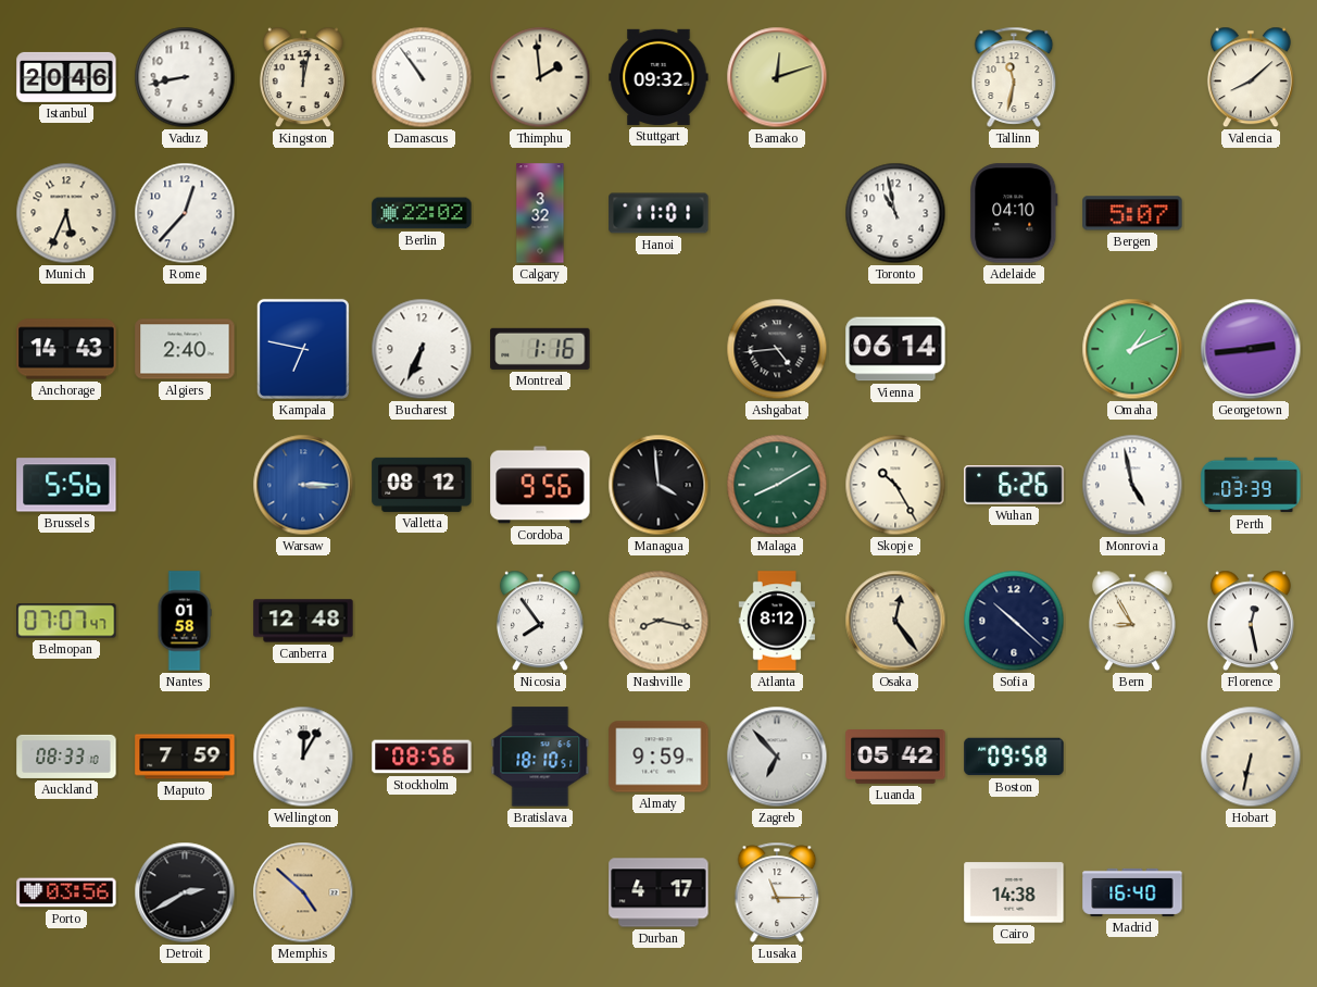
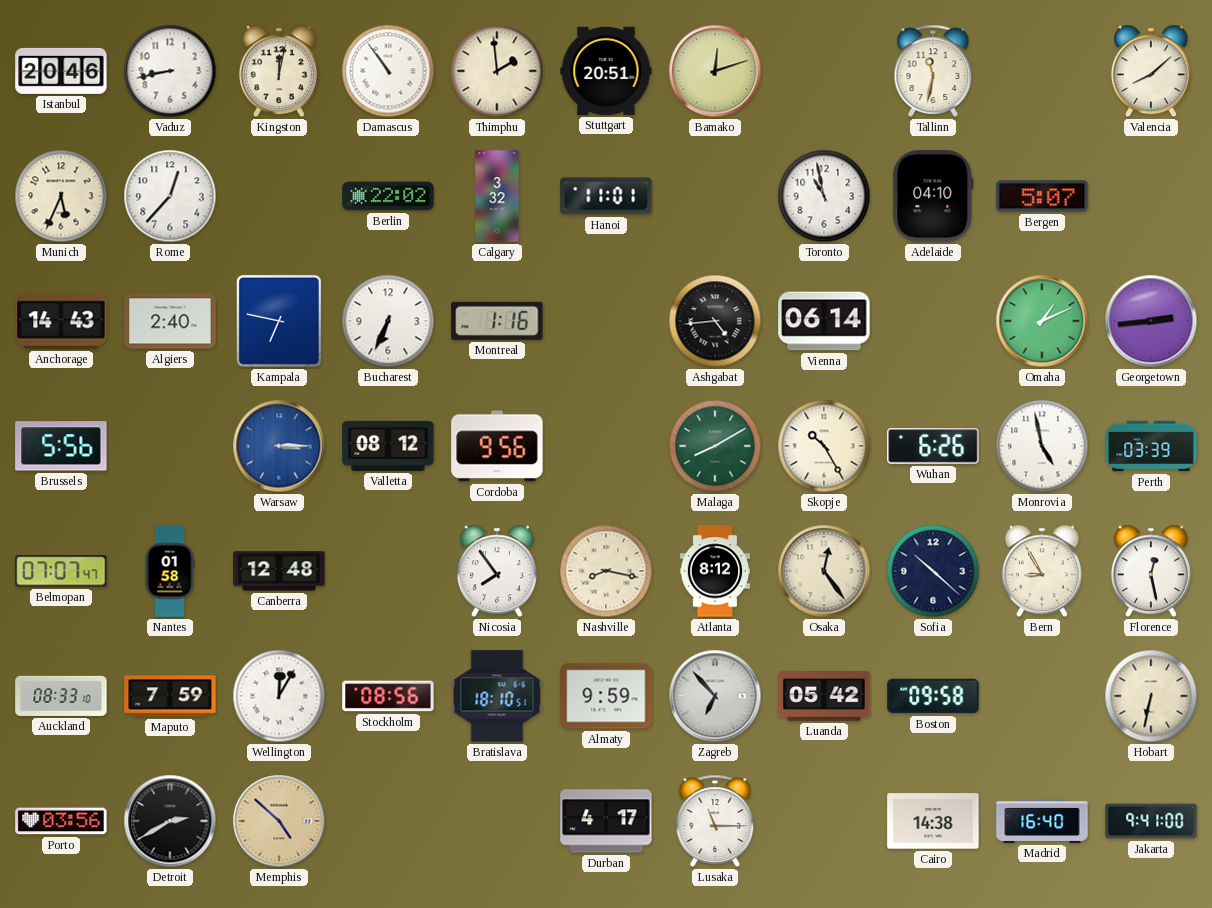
Stuttgart: 09:32 -> 20:51 (606, 71)
Managua: 3:59 -> none (658, 485)
Jakarta: none -> 9:41 (1151, 821)
